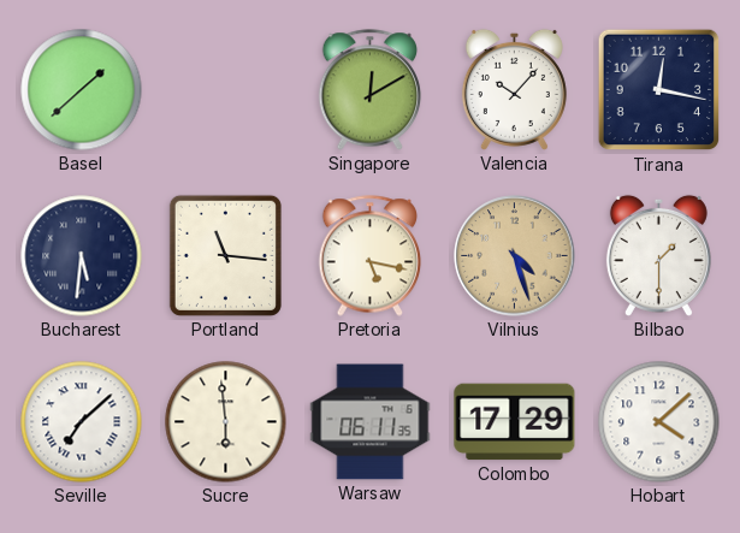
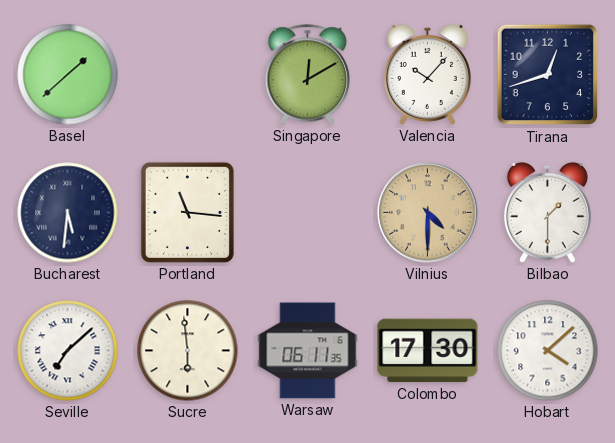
Tirana: 12:17 -> 12:42 (548, 75)
Pretoria: 5:17 -> none (371, 256)
Vilnius: 4:27 -> 4:30 (428, 213)
Colombo: 17:29 -> 17:30 (428, 351)
